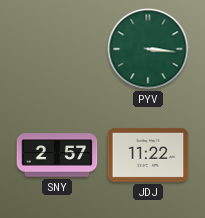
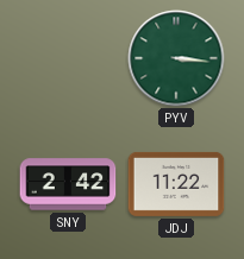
SNY: 2:57 -> 2:42 (68, 184)
